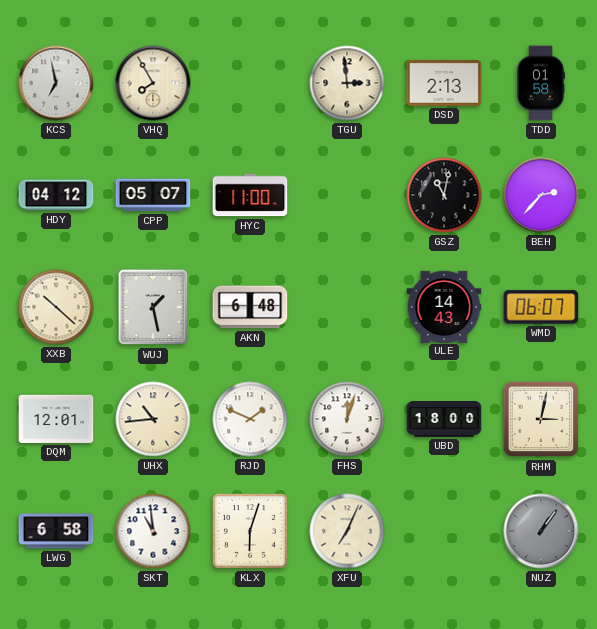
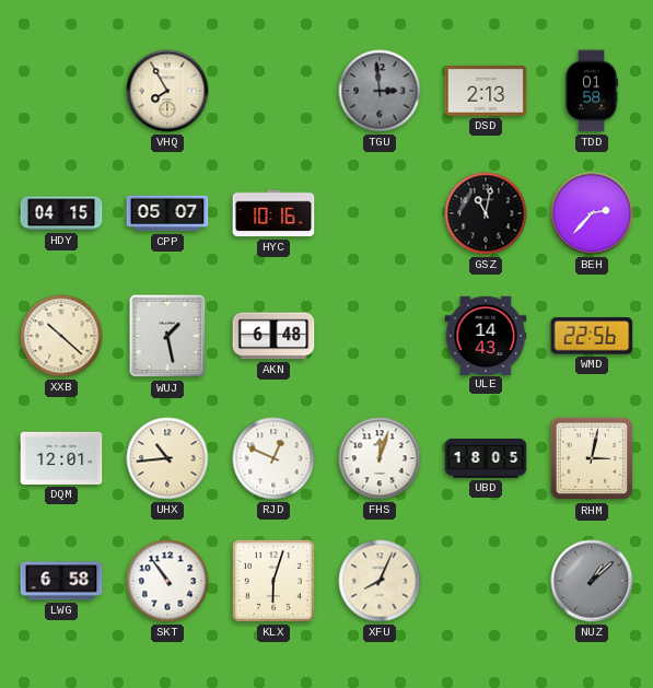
KCS: 6:58 -> none (56, 83)
TGU dial: cream -> grey (380, 91)
HDY: 04:12 -> 04:15 (61, 213)
HYC: 11:00 -> 10:16 (273, 213)
WMD: 06:07 -> 22:56 (592, 336)
RJD: 1:49 -> 12:49 (273, 458)
UBD: 18:00 -> 18:05 (486, 459)
SKT: 10:59 -> 10:54 (167, 581)
XFU: 7:04 -> 8:04 (380, 581)
NUZ: 1:06 -> 1:08 (592, 581)
